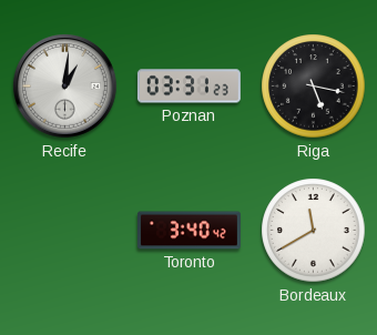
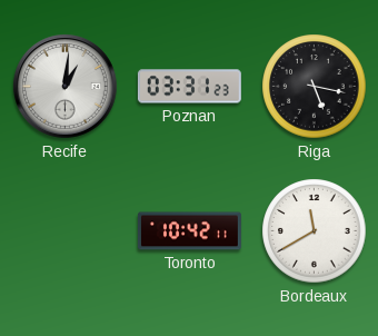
Toronto: 3:40 -> 10:42 (189, 231)
